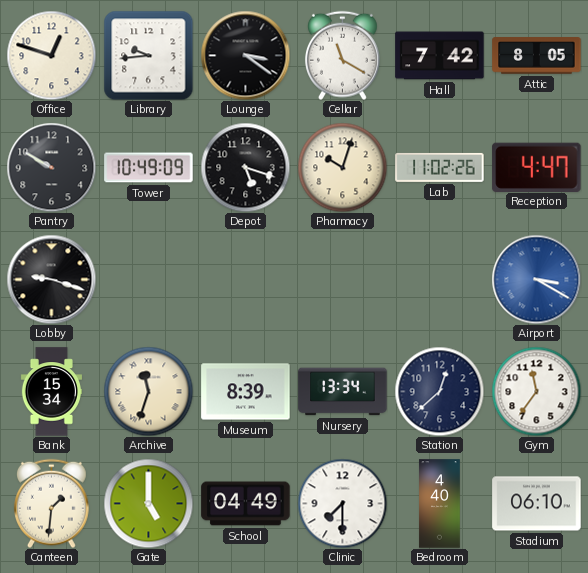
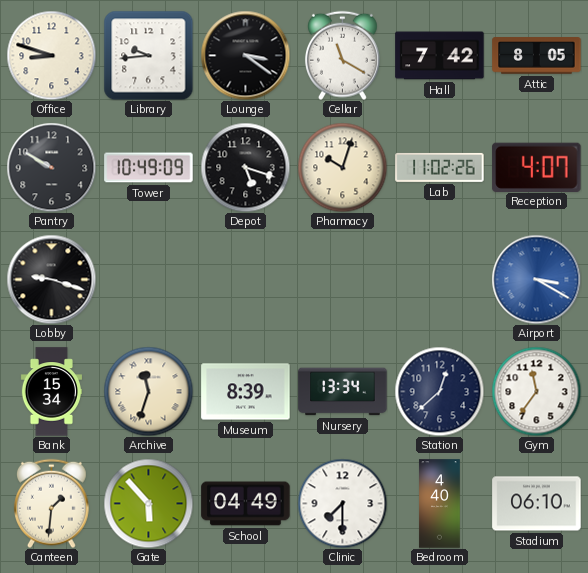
Office: 12:48 -> 8:48 (51, 55)
Reception: 4:47 -> 4:07 (537, 167)
Gate: 5:00 -> 5:53 (148, 503)
